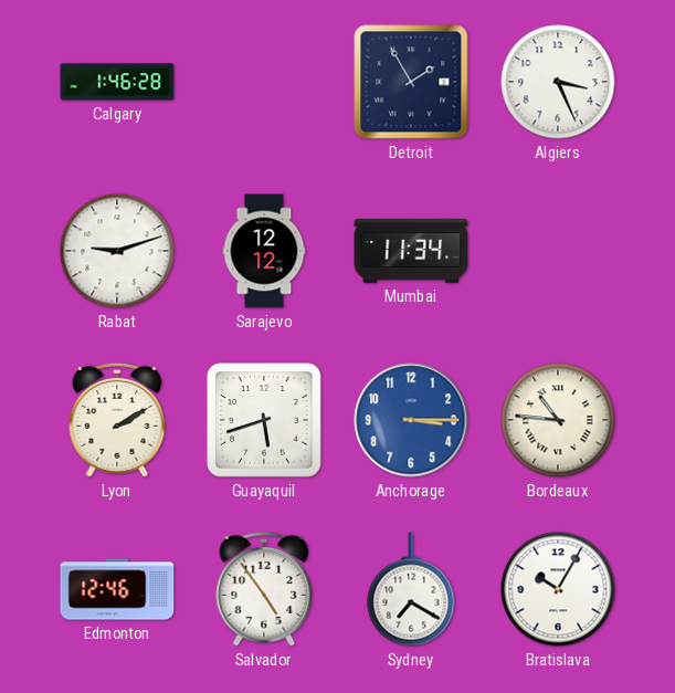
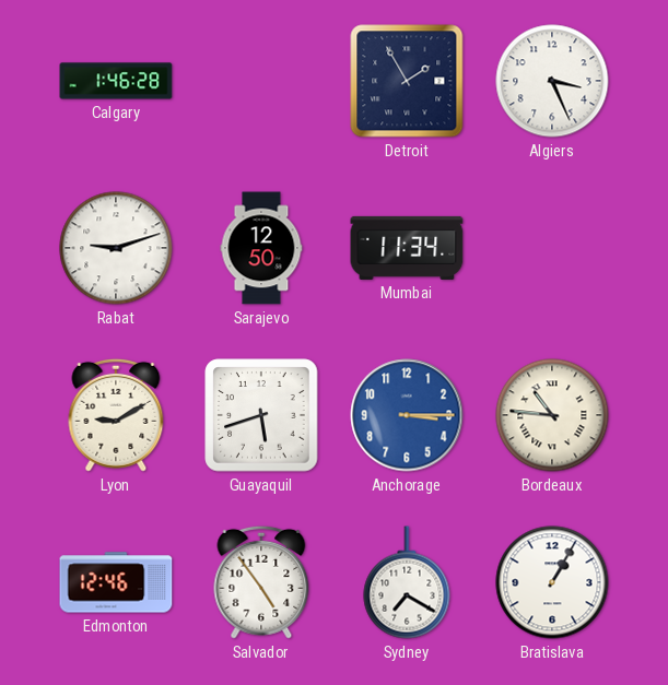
Sarajevo: 12:12 -> 12:50 (261, 248)
Lyon: 2:10 -> 9:10 (116, 415)
Bratislava: 10:05 -> 1:05 (552, 582)
